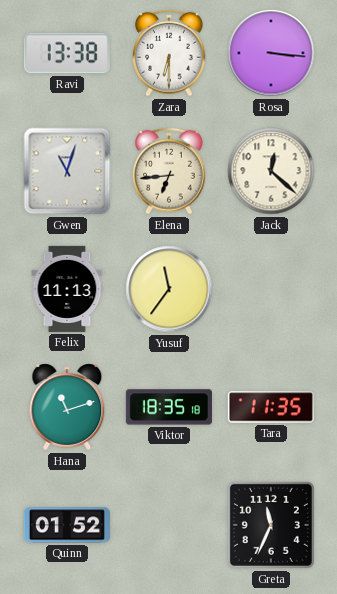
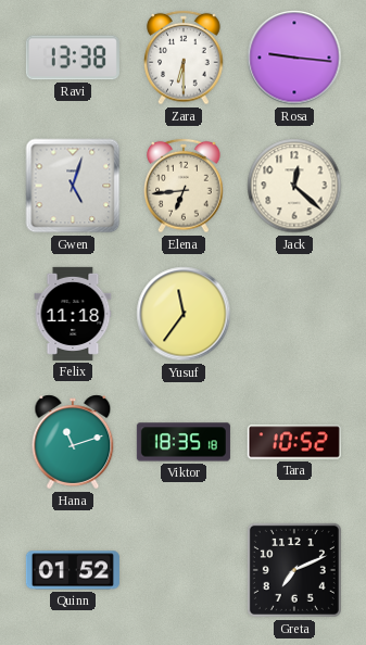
Rosa: 3:16 -> 9:16 (294, 58)
Gwen: 11:03 -> 5:03 (73, 186)
Felix: 11:13 -> 11:18 (73, 314)
Tara: 11:35 -> 10:52 (294, 442)
Greta: 11:34 -> 7:11 (294, 570)
